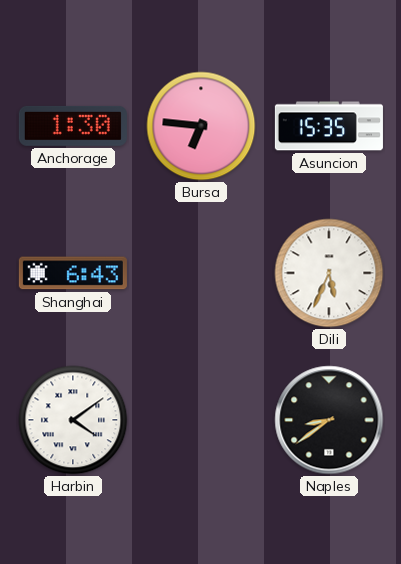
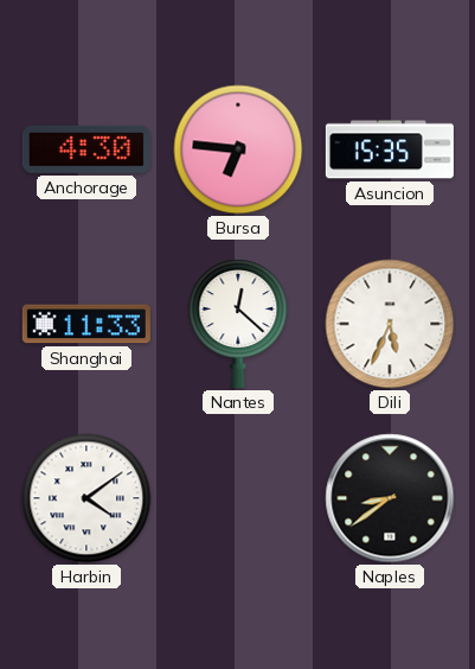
Anchorage: 1:30 -> 4:30 (86, 149)
Shanghai: 6:43 -> 11:33 (86, 324)
Nantes: none -> 12:22 (238, 324)
